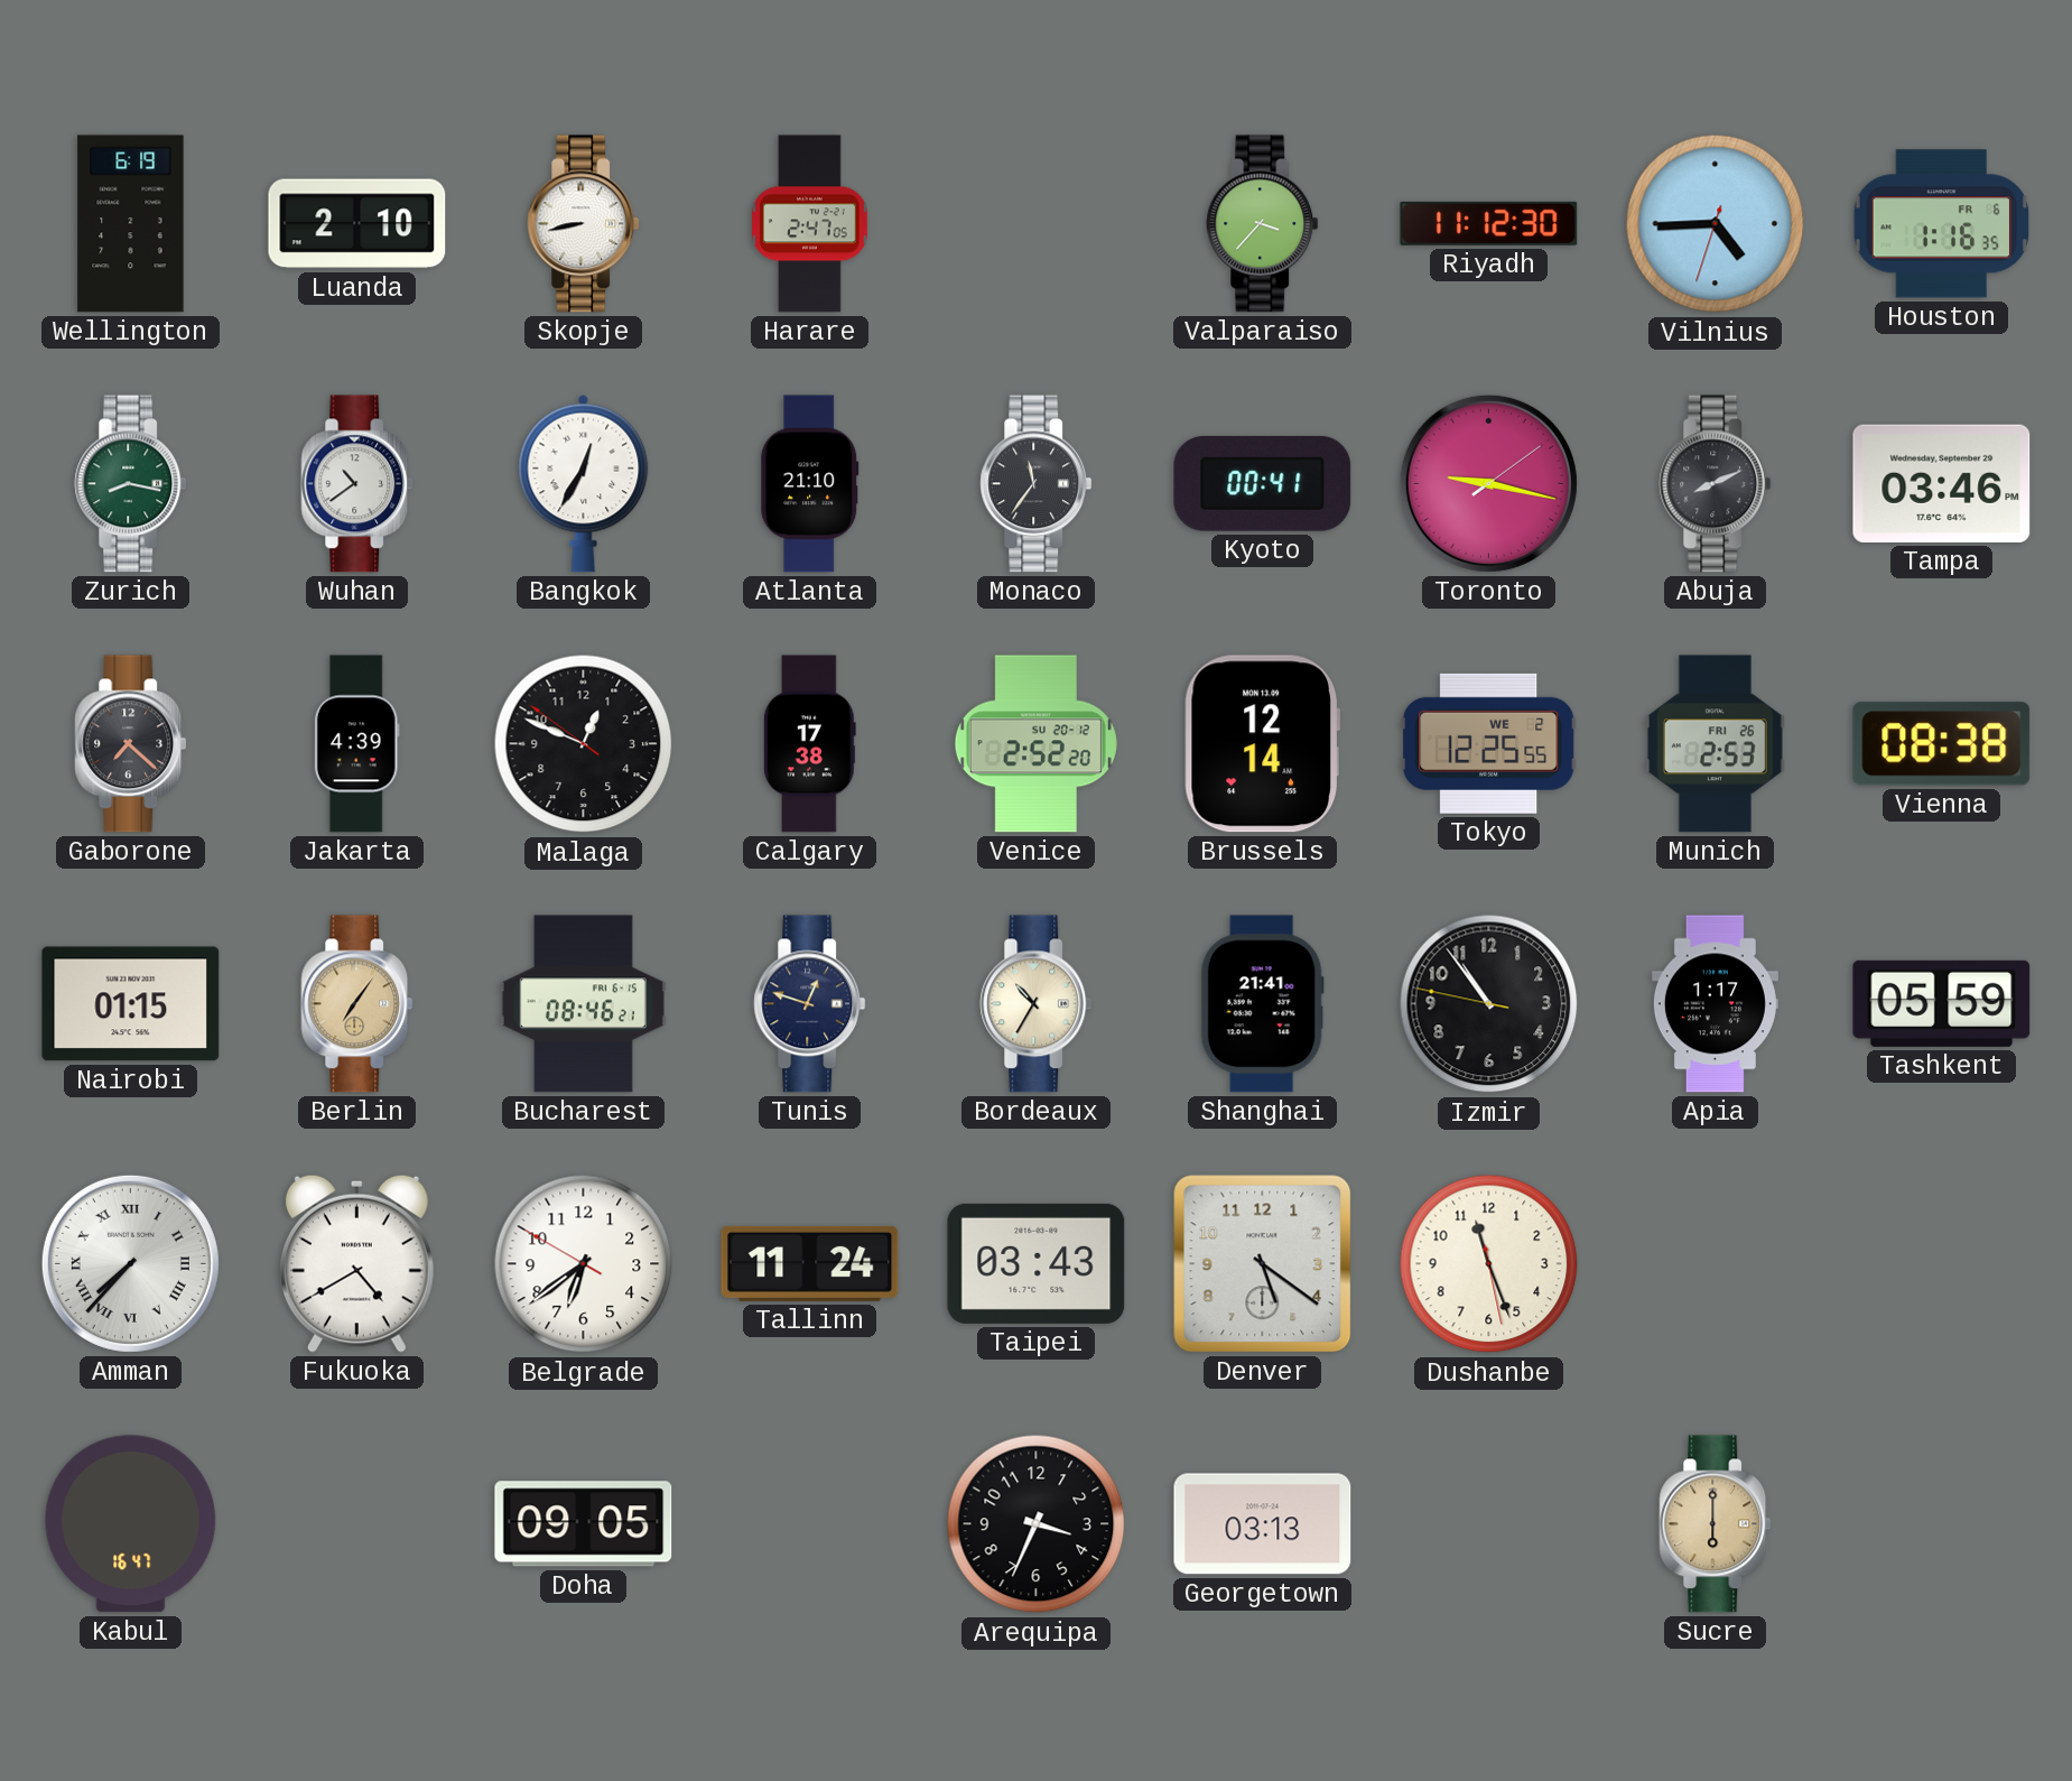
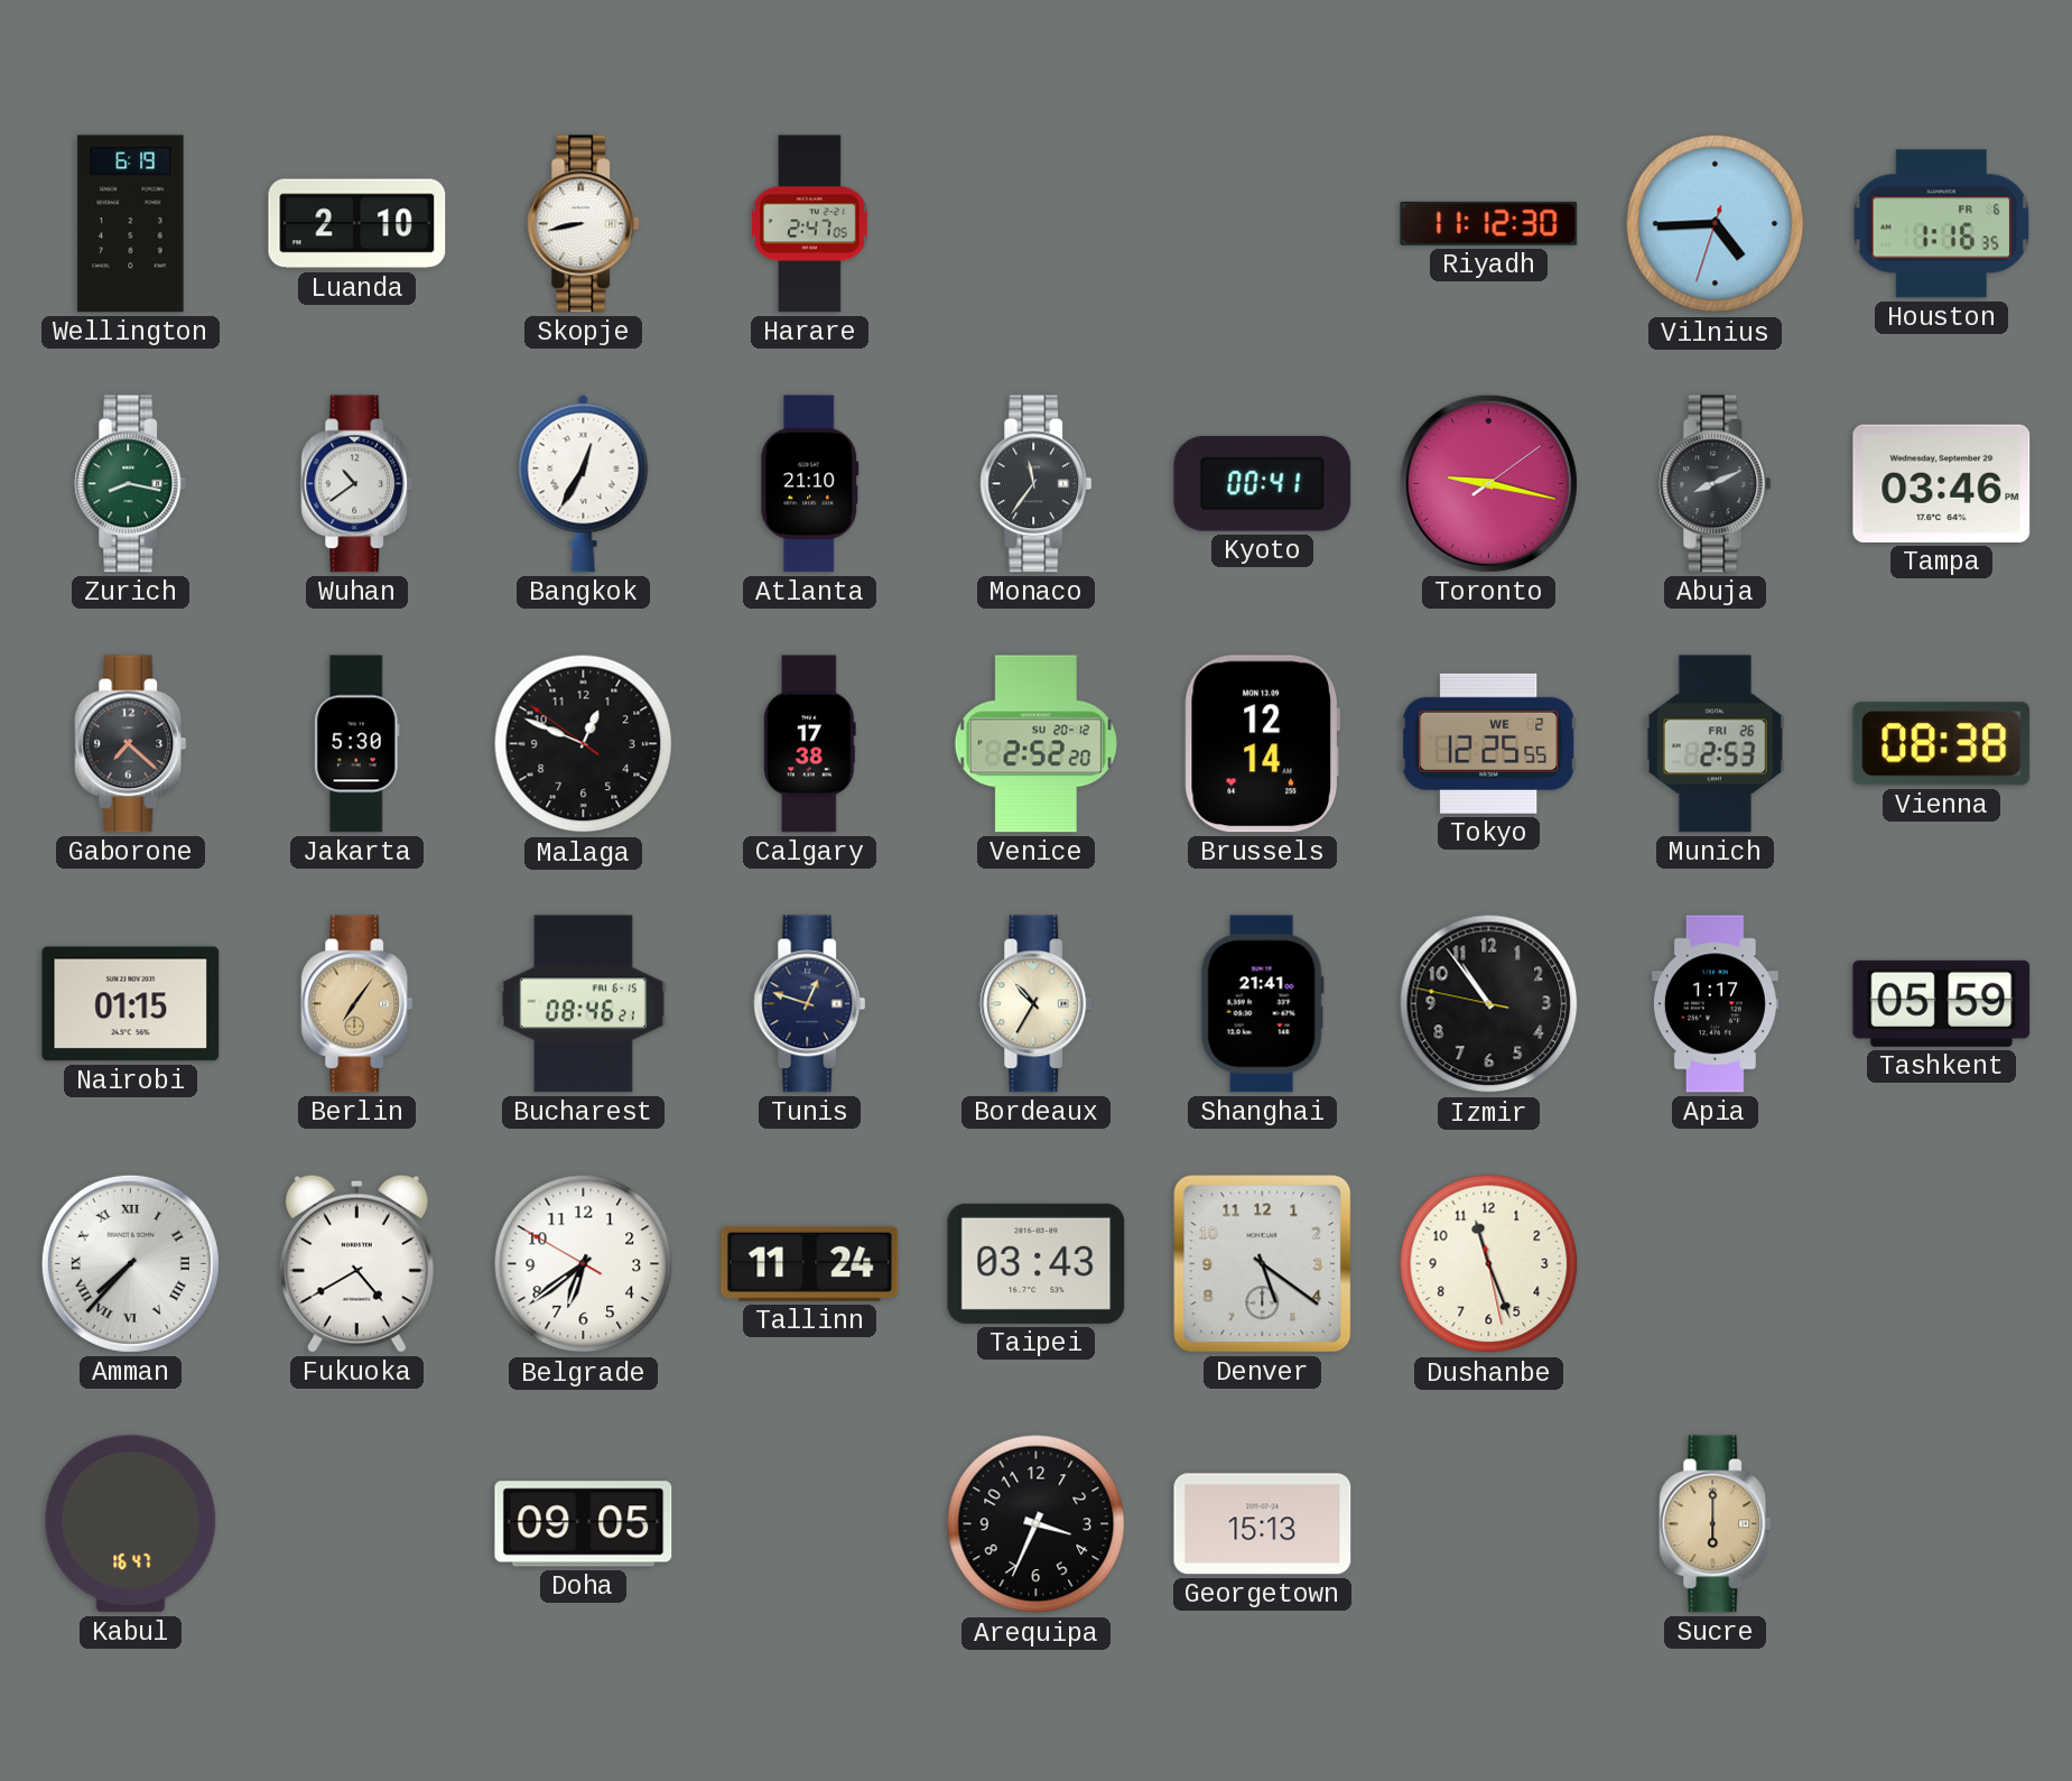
Valparaiso: 3:37 -> none (1263, 224)
Jakarta: 4:39 -> 5:30 (356, 744)
Georgetown: 03:13 -> 15:13 (1263, 1524)
